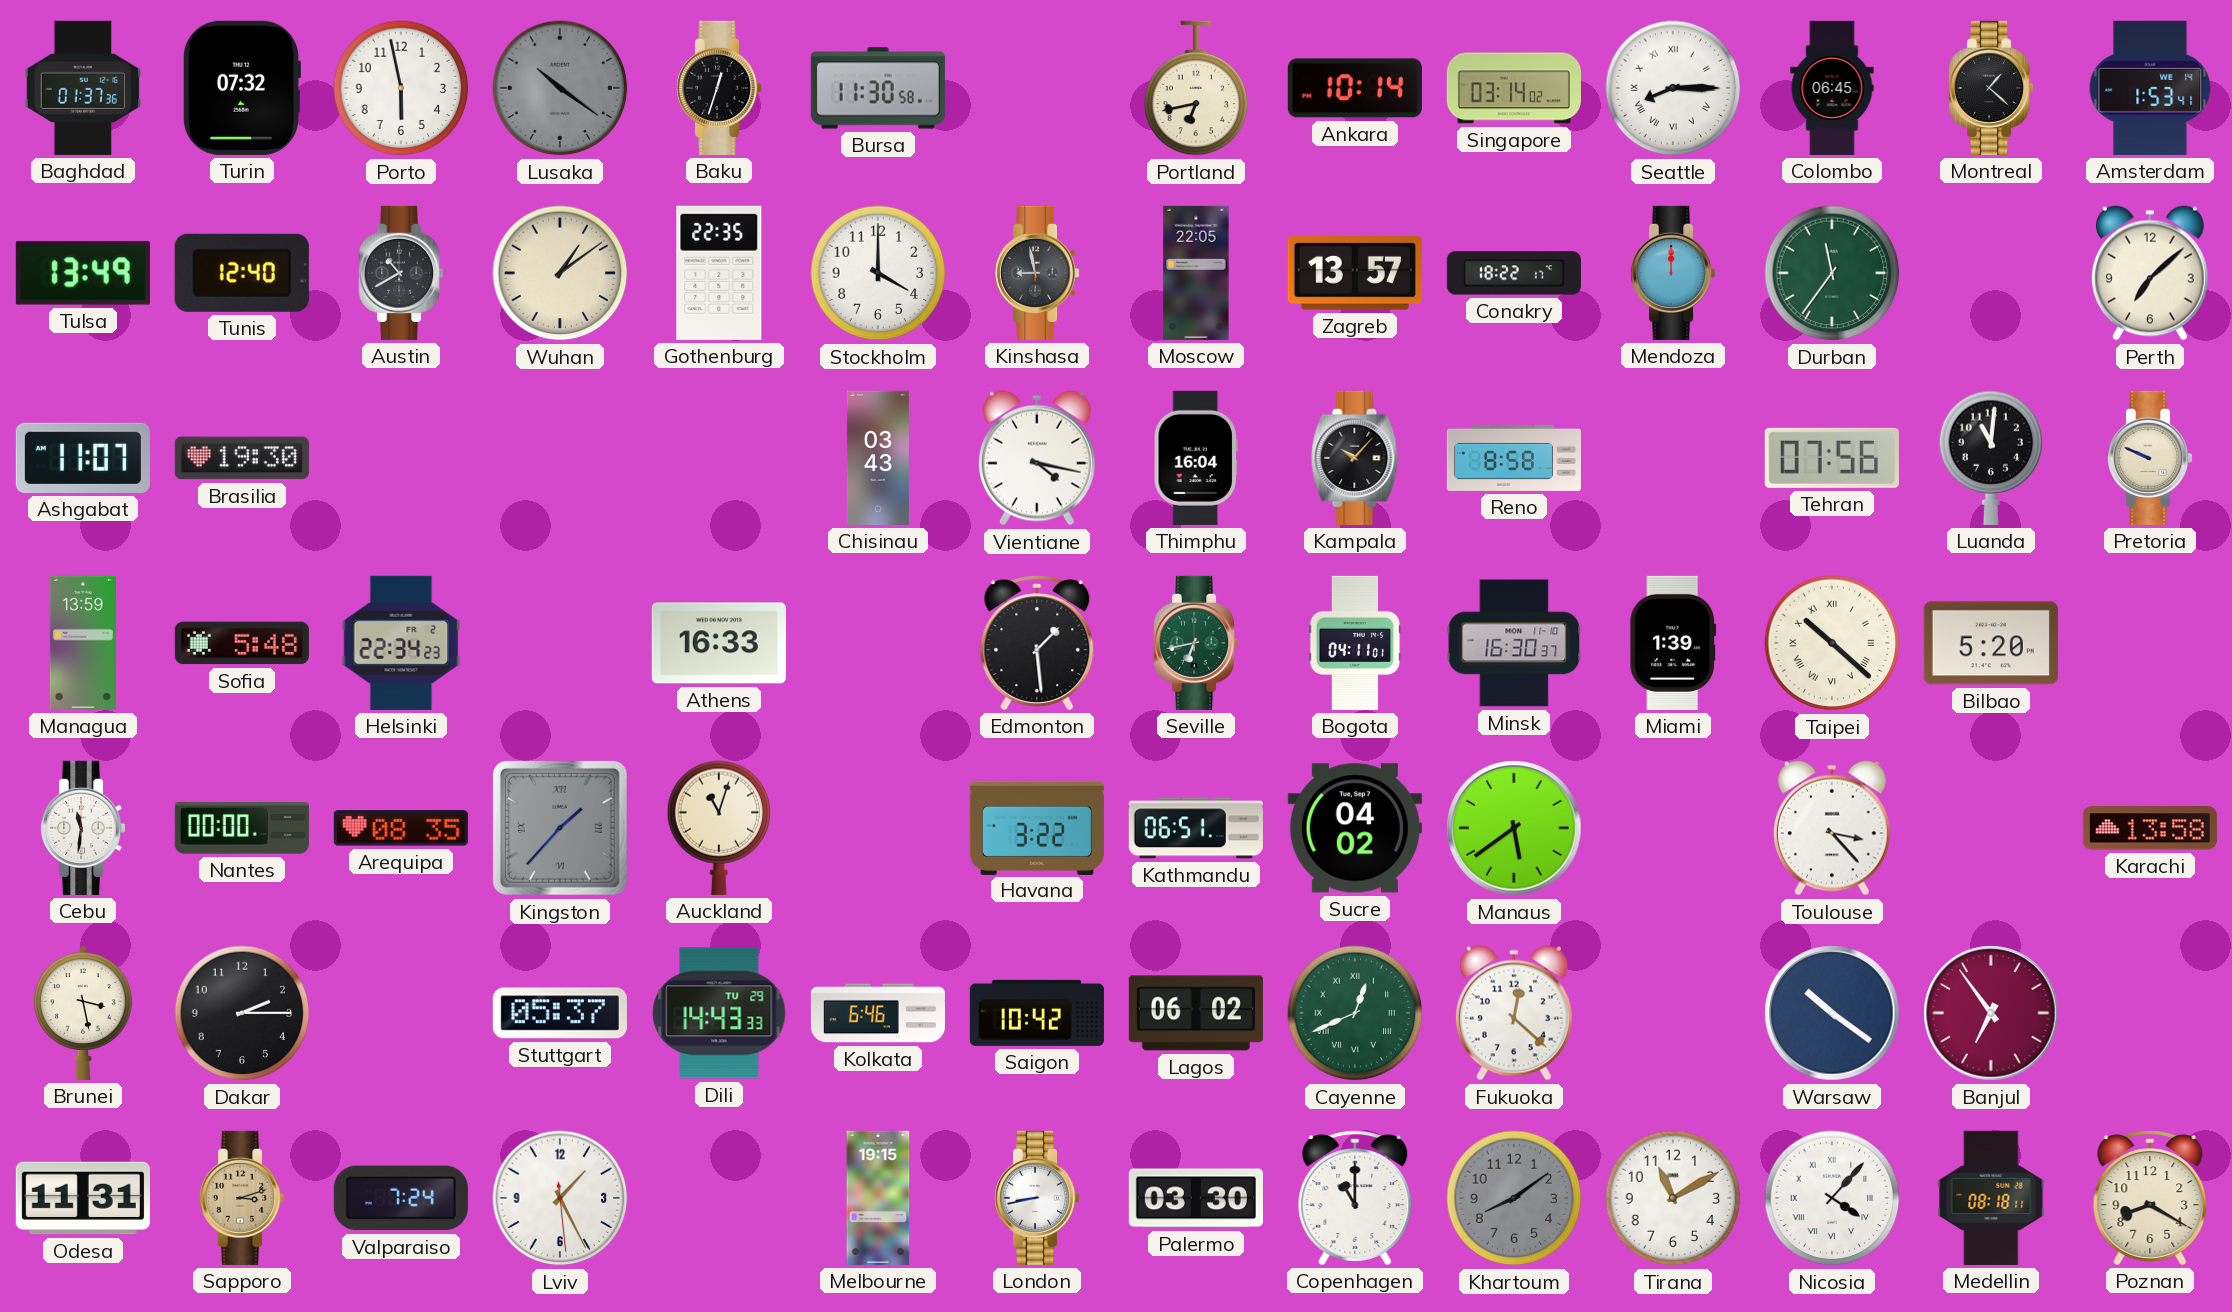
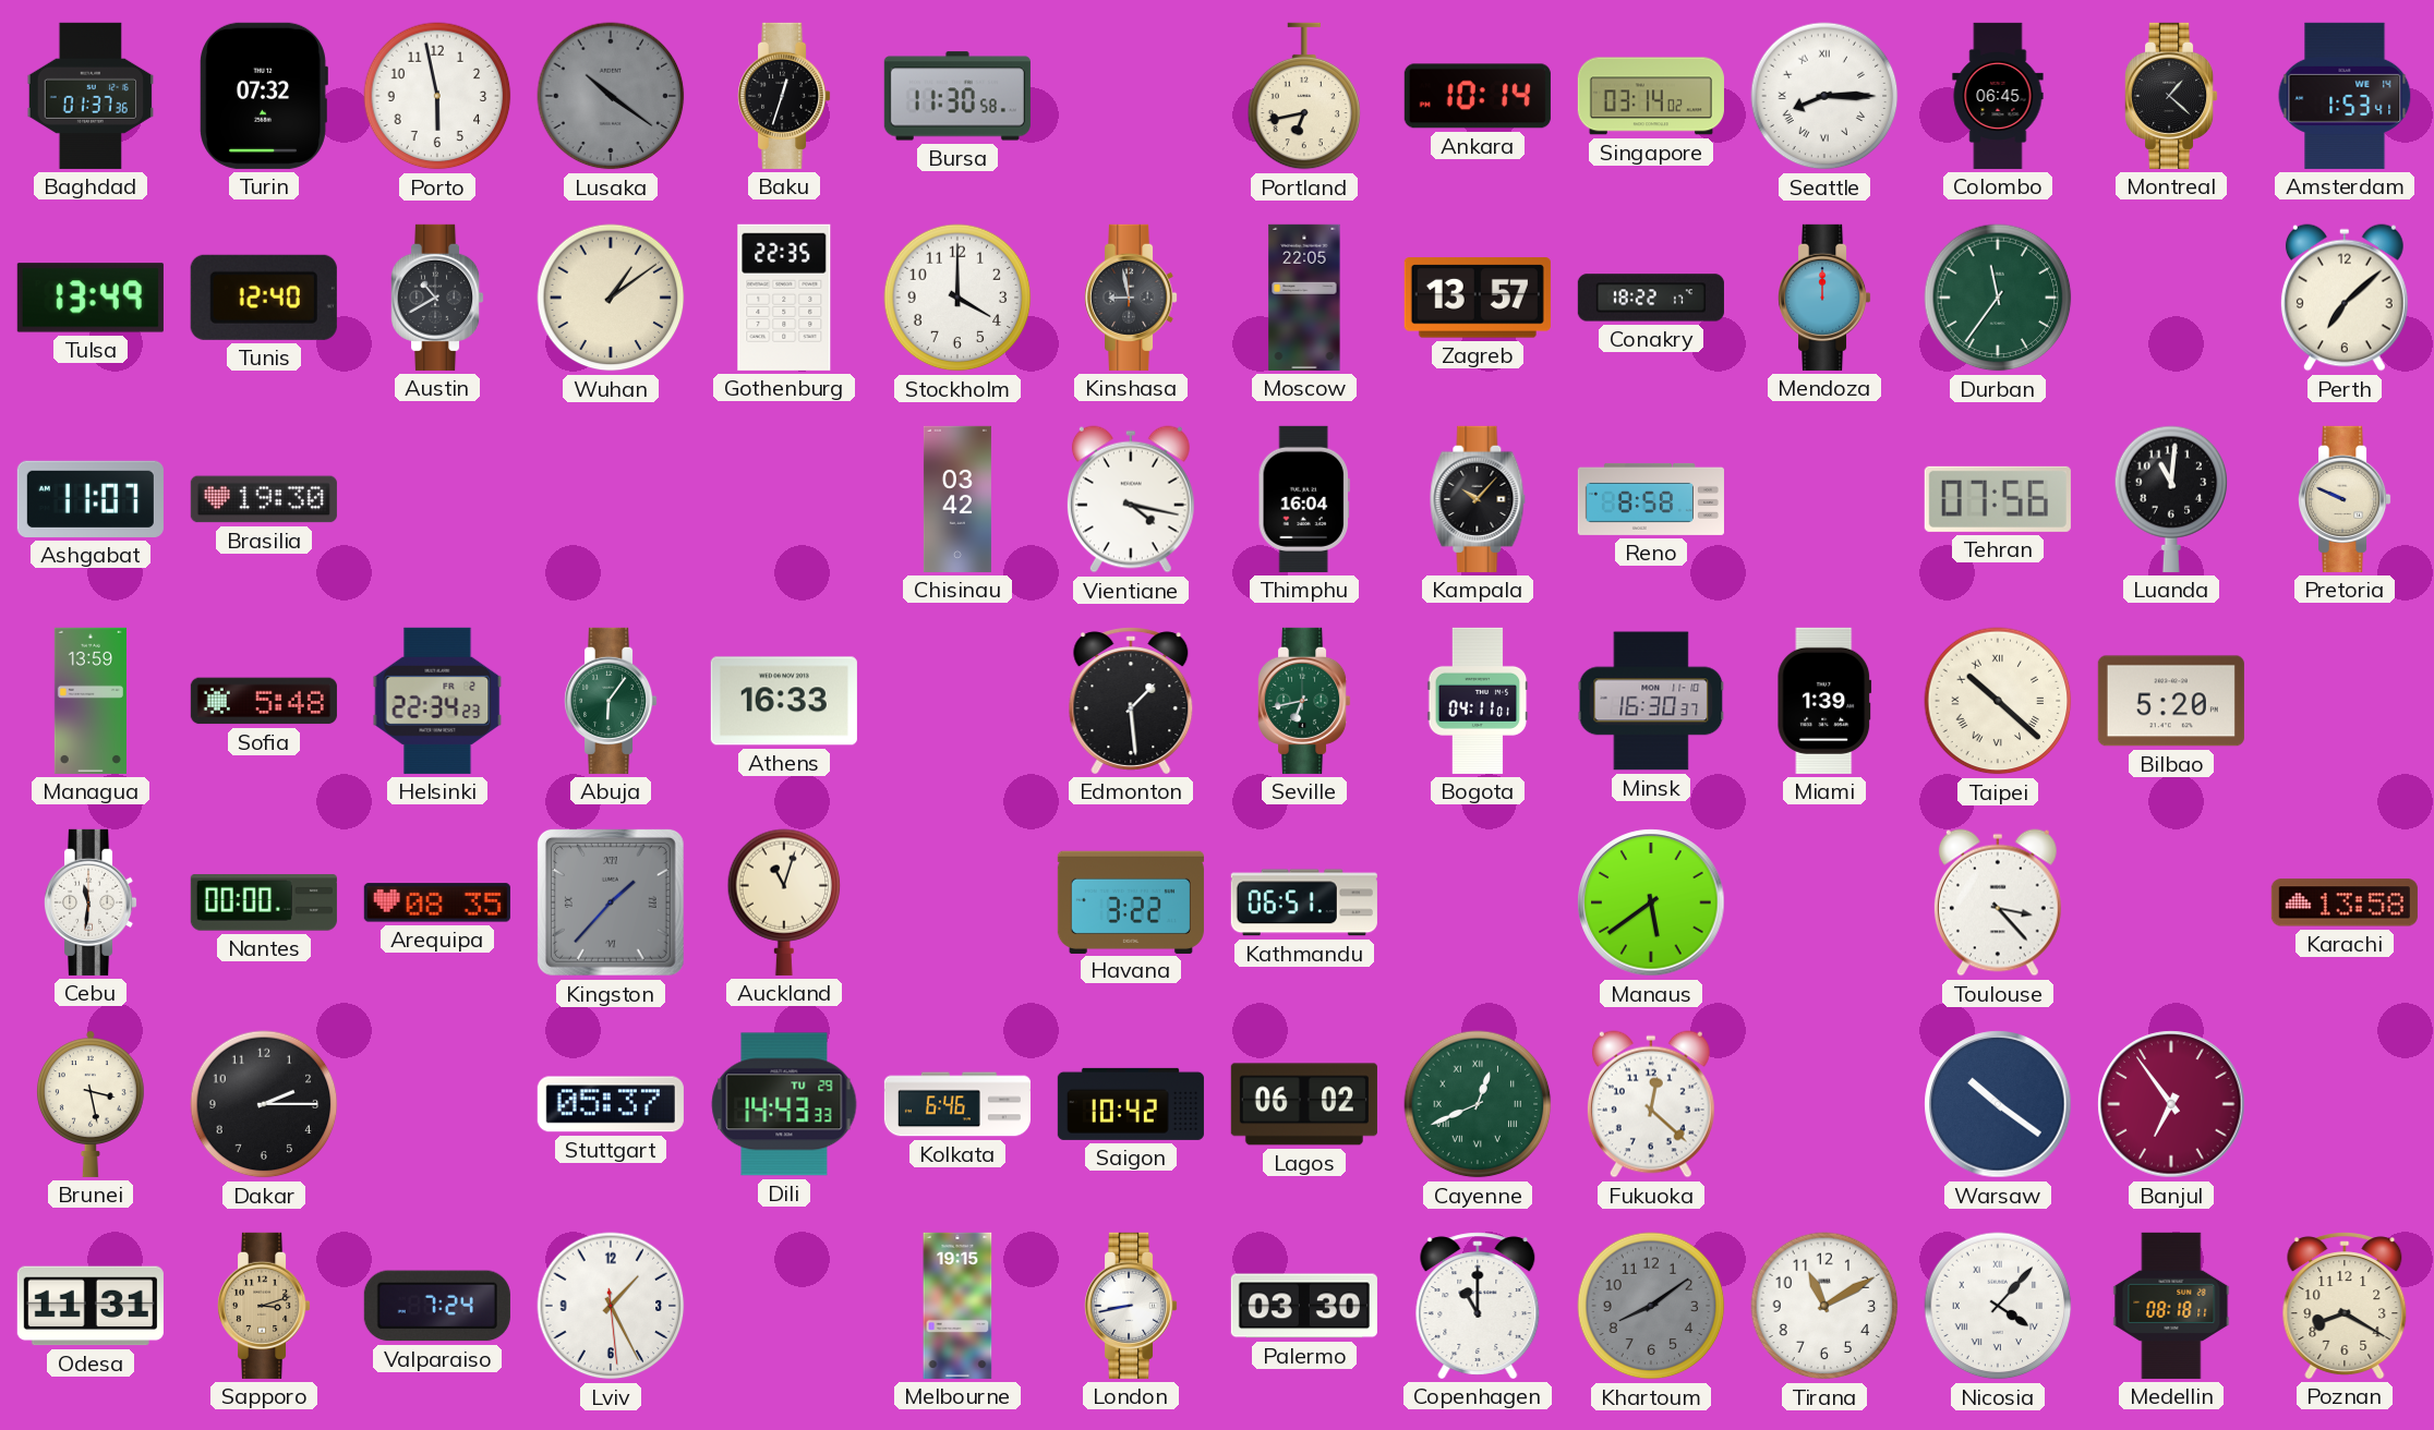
Chisinau: 03:43 -> 03:42 (957, 499)
Abuja: none -> 6:06 (612, 701)
Sucre: 04:02 -> none (1355, 828)
